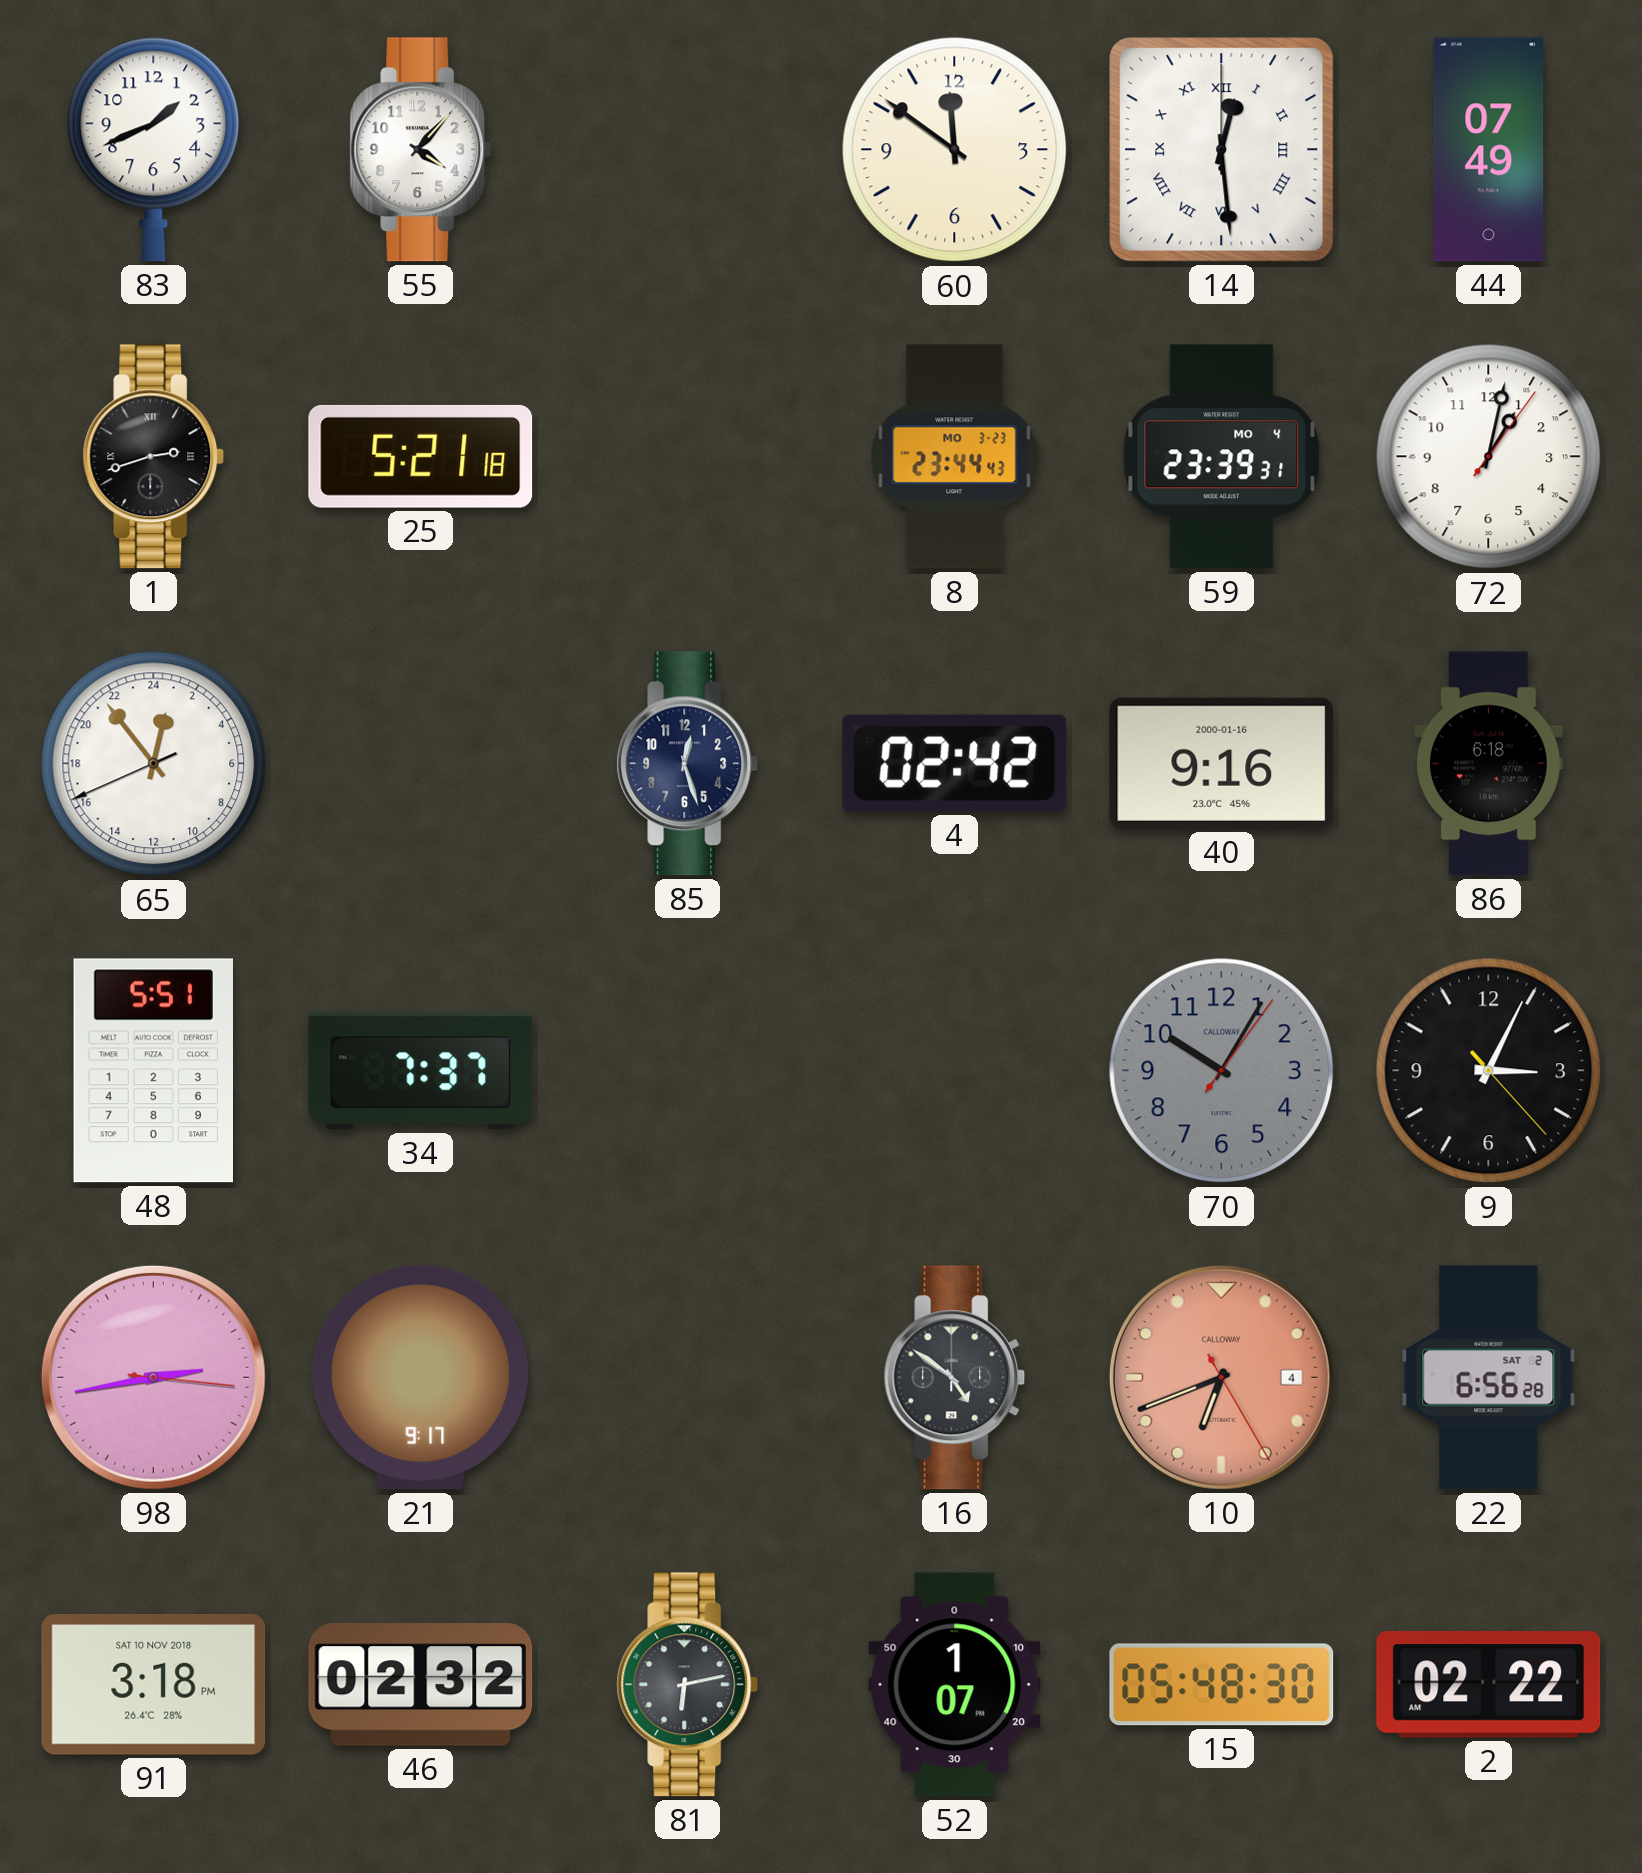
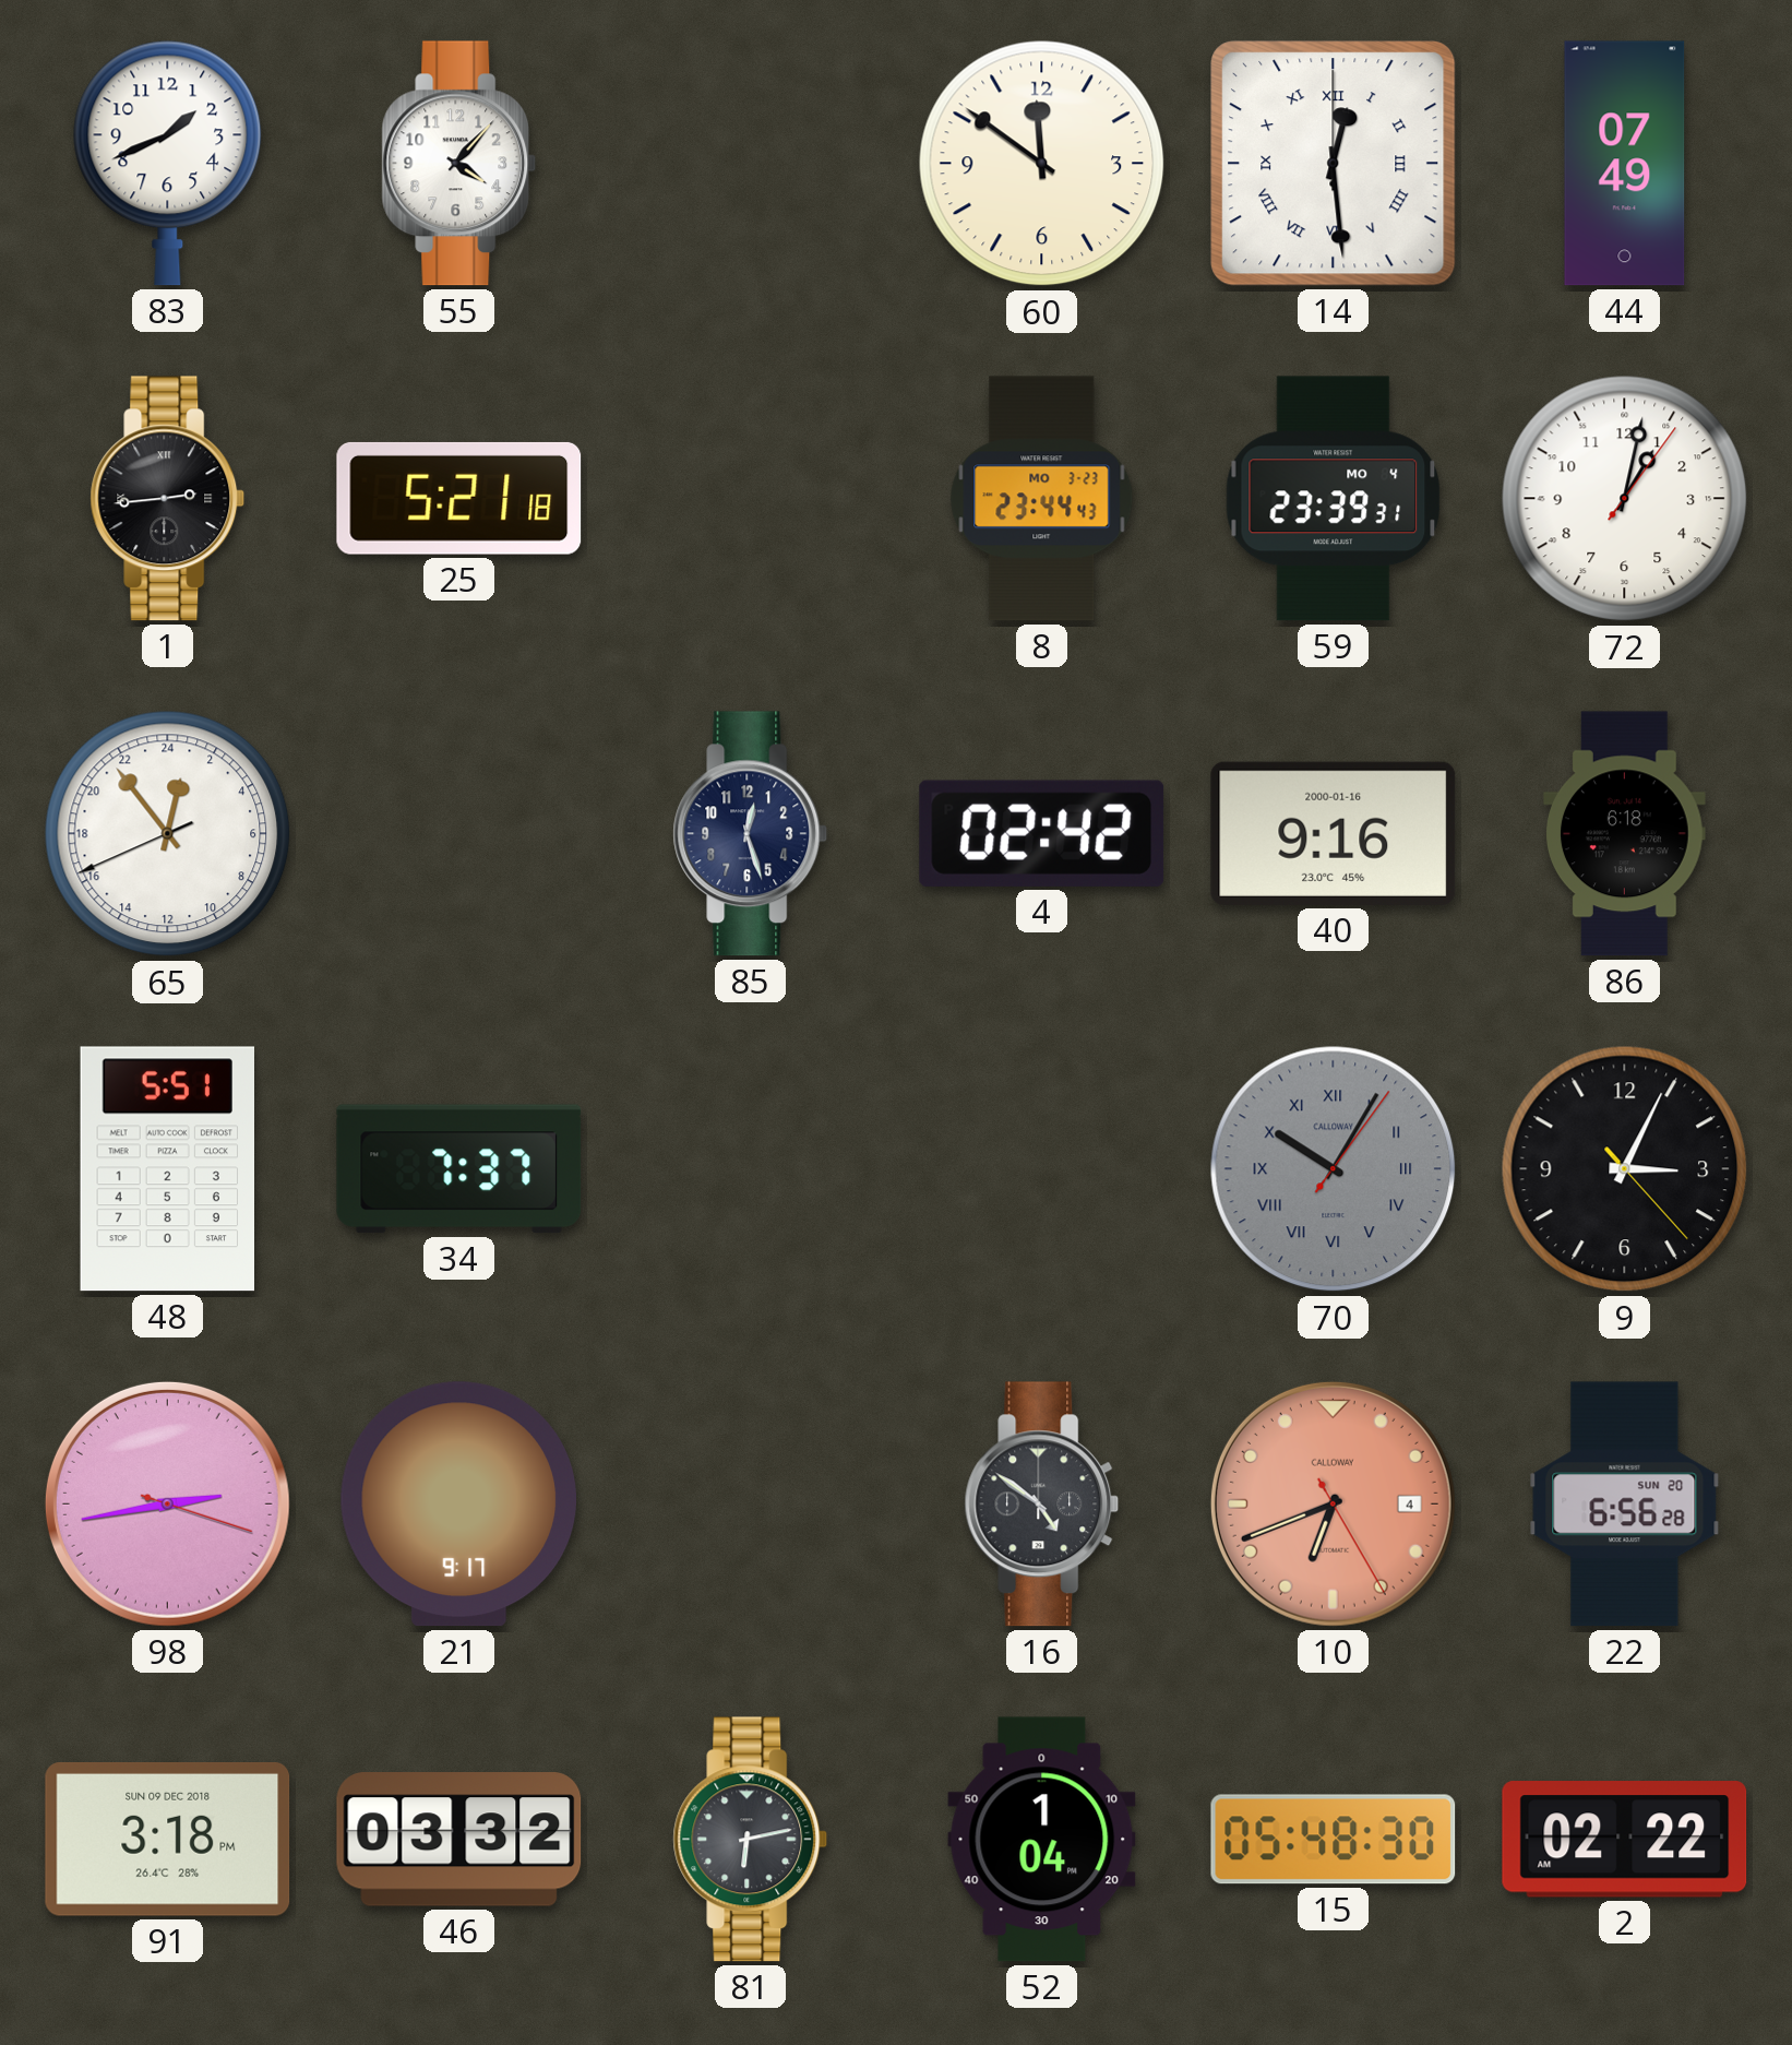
1: 2:42 -> 2:44 (168, 499)
70 numerals: Arabic -> Roman (1334, 1169)
98: 2:43:16 -> 2:43:18 (167, 1503)
22 date: SAT 2 -> SUN 20 (1625, 1505)
91 date: SAT 10 NOV 2018 -> SUN 09 DEC 2018 (168, 1840)
46: 02:32 -> 03:32 (459, 1840)
52: 1:07 -> 1:04 (1042, 1840)
